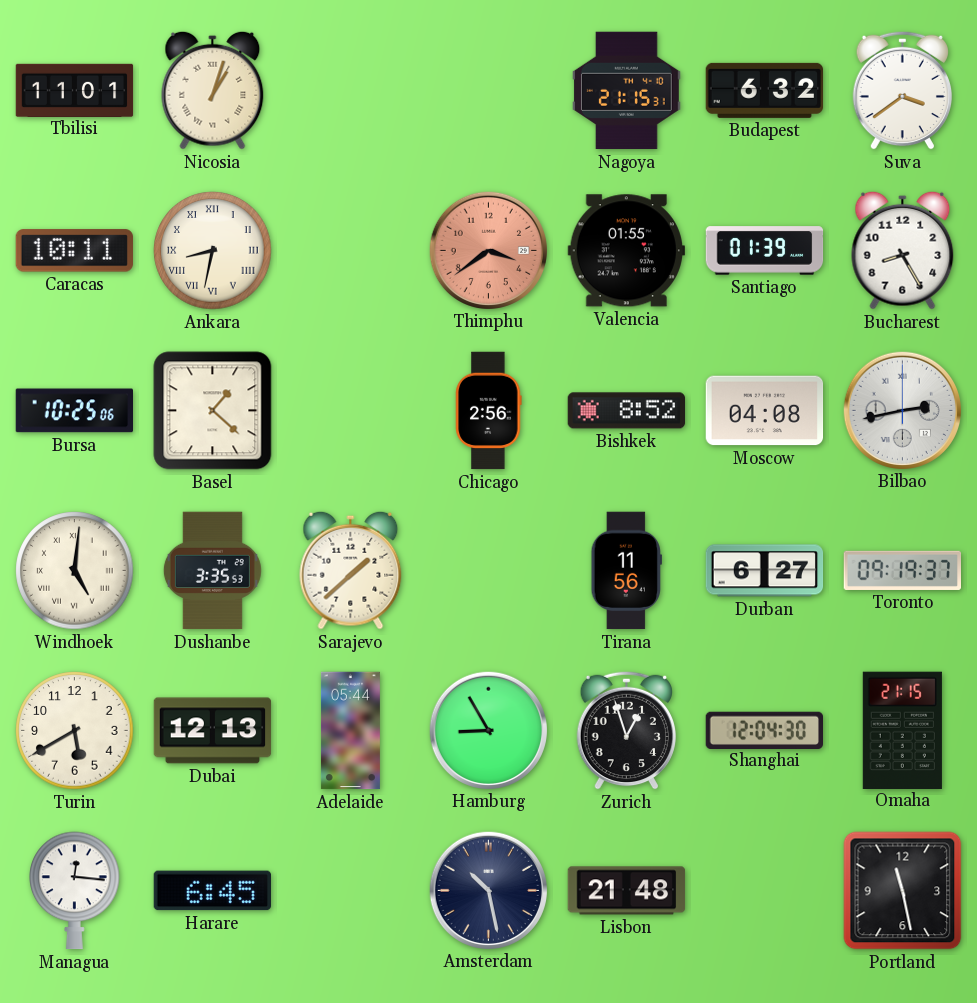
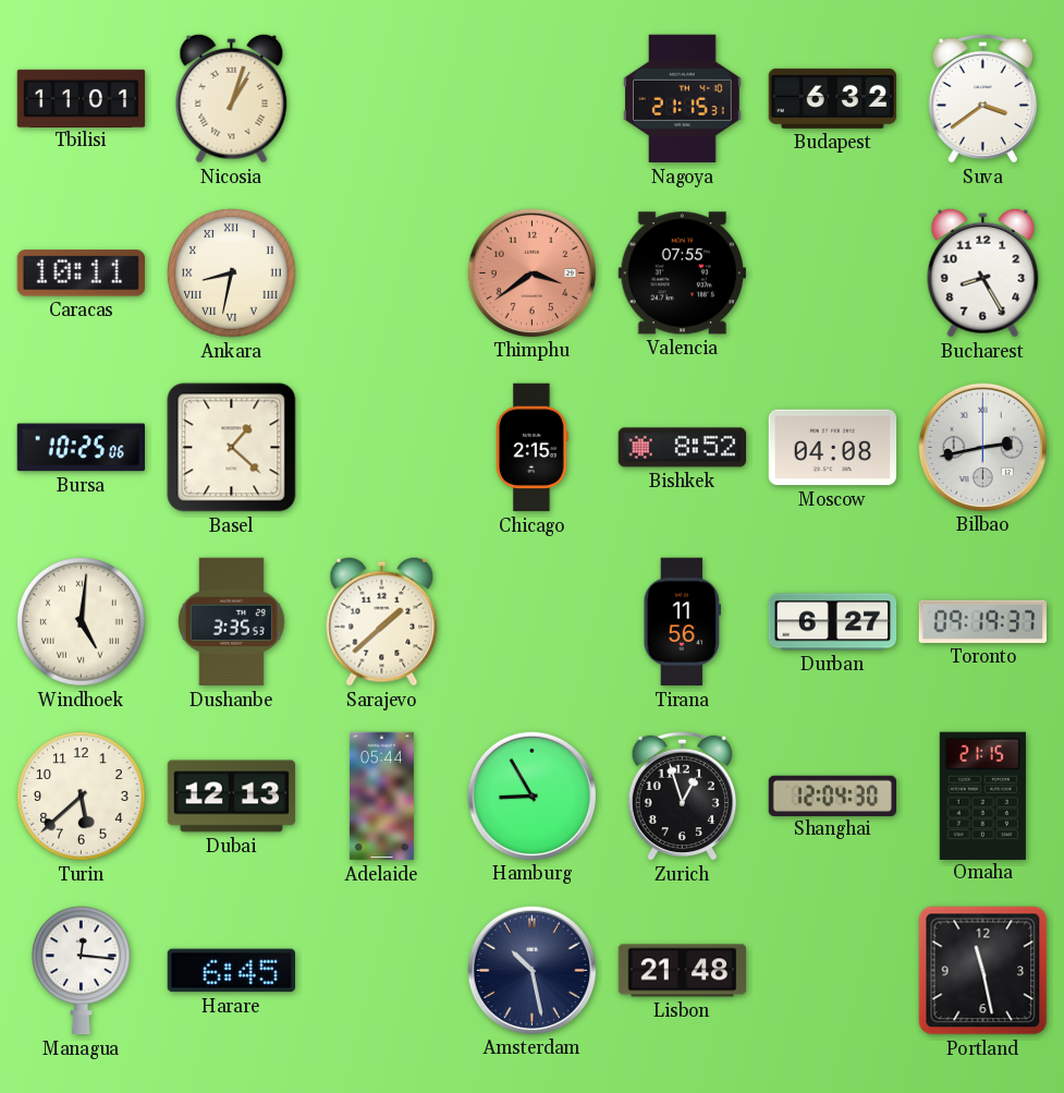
Valencia: 01:55 -> 07:55 (682, 274)
Santiago: 01:39 -> none (765, 251)
Chicago: 2:56 -> 2:15 (533, 448)
Turin: 5:40 -> 5:38 (82, 797)
